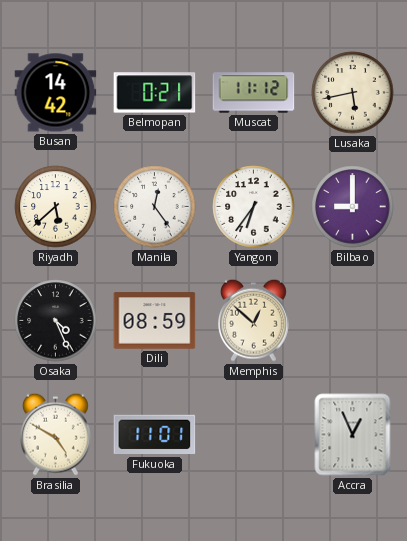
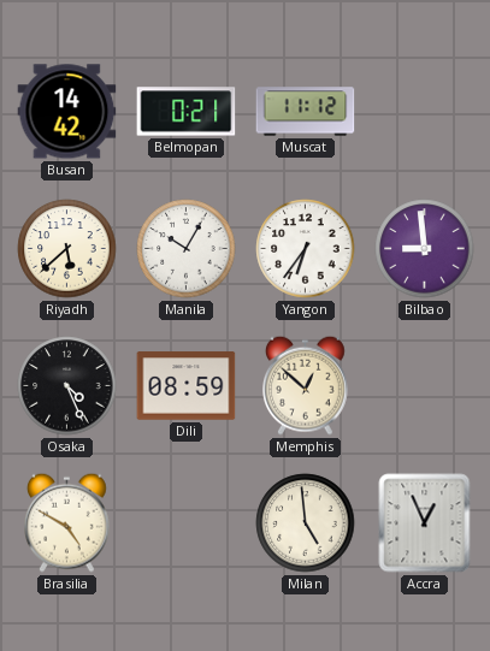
Lusaka: 5:43 -> none (353, 93)
Manila: 12:24 -> 10:05 (187, 249)
Bilbao: 9:00 -> 8:59 (425, 249)
Fukuoka: 11:01 -> none (155, 435)
Milan: none -> 4:59 (306, 523)
